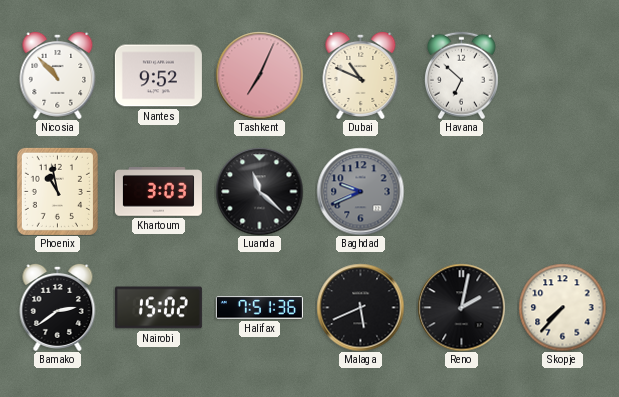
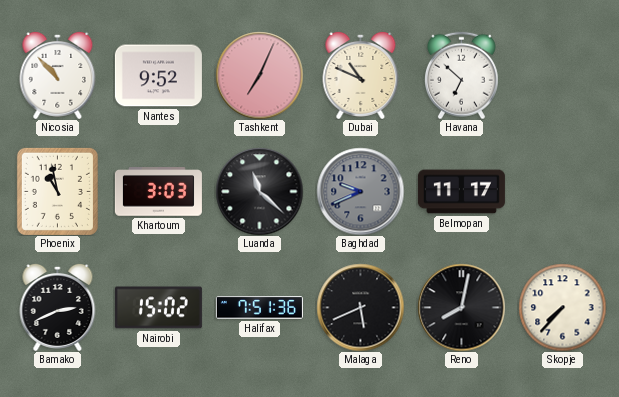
Belmopan: none -> 11:17 (461, 192)
Bamako: 2:39 -> 2:41 (58, 307)
Reno: 2:02 -> 8:02 (461, 307)
